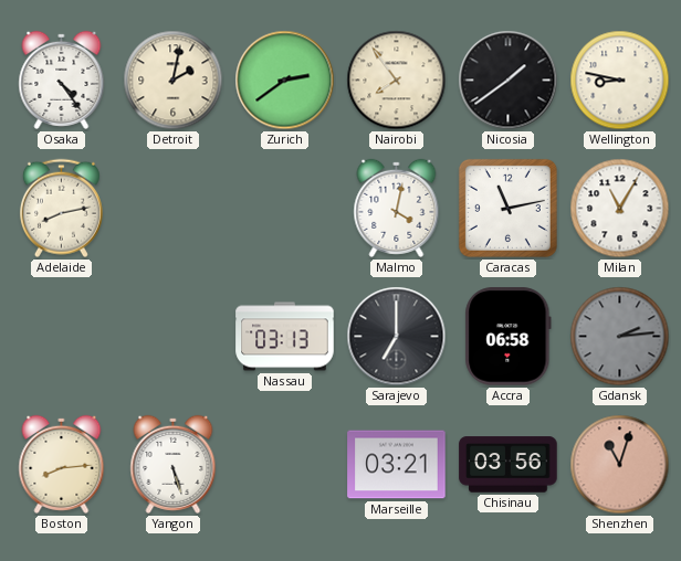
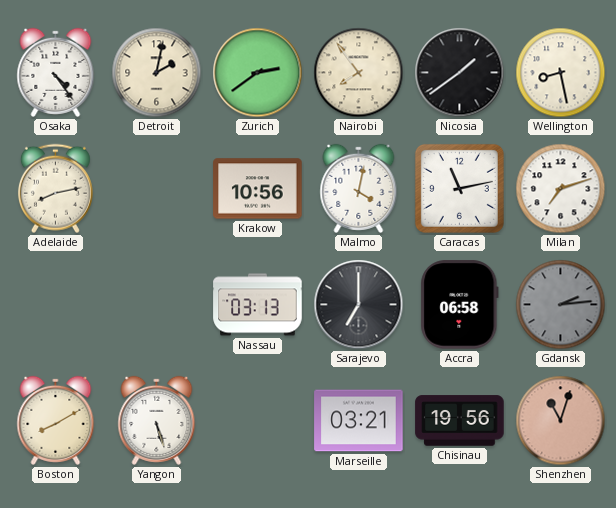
Wellington: 8:47 -> 8:28 (561, 73)
Krakow: none -> 10:56 (258, 189)
Milan: 11:05 -> 7:12 (561, 189)
Boston: 8:14 -> 8:10 (56, 420)
Chisinau: 03:56 -> 19:56 (460, 421)
